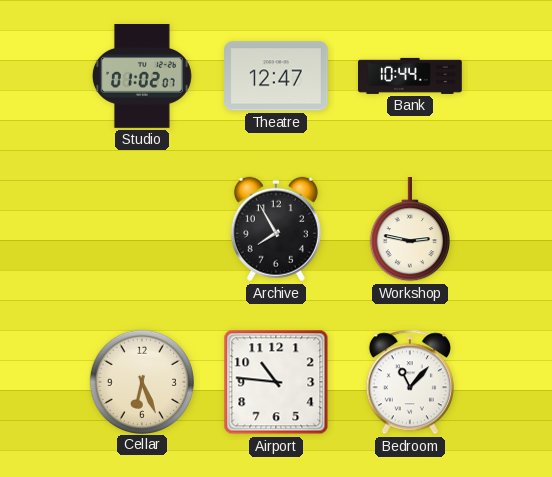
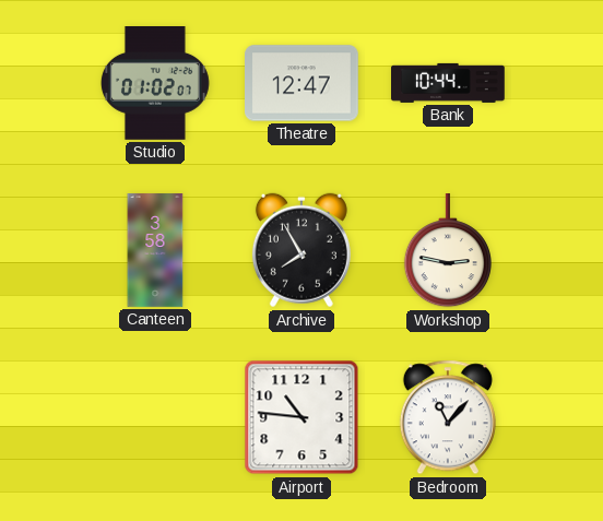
Canteen: none -> 3:58 (155, 250)
Cellar: 6:26 -> none (141, 381)
